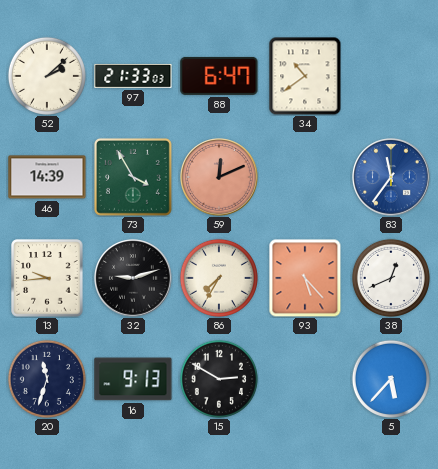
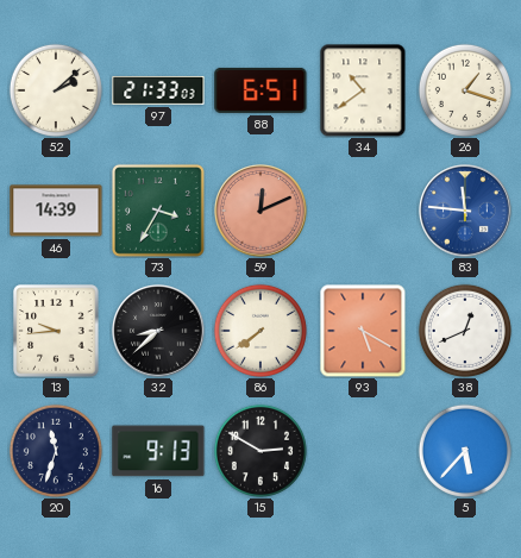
88: 6:47 -> 6:51 (260, 90)
26: none -> 1:18 (465, 90)
73: 3:55 -> 3:35 (158, 211)
83: 11:36 -> 11:46 (466, 212)
32: 9:12 -> 8:38 (159, 332)
86: 7:35 -> 7:39 (260, 331)
93: 5:23 -> 5:20 (363, 331)
